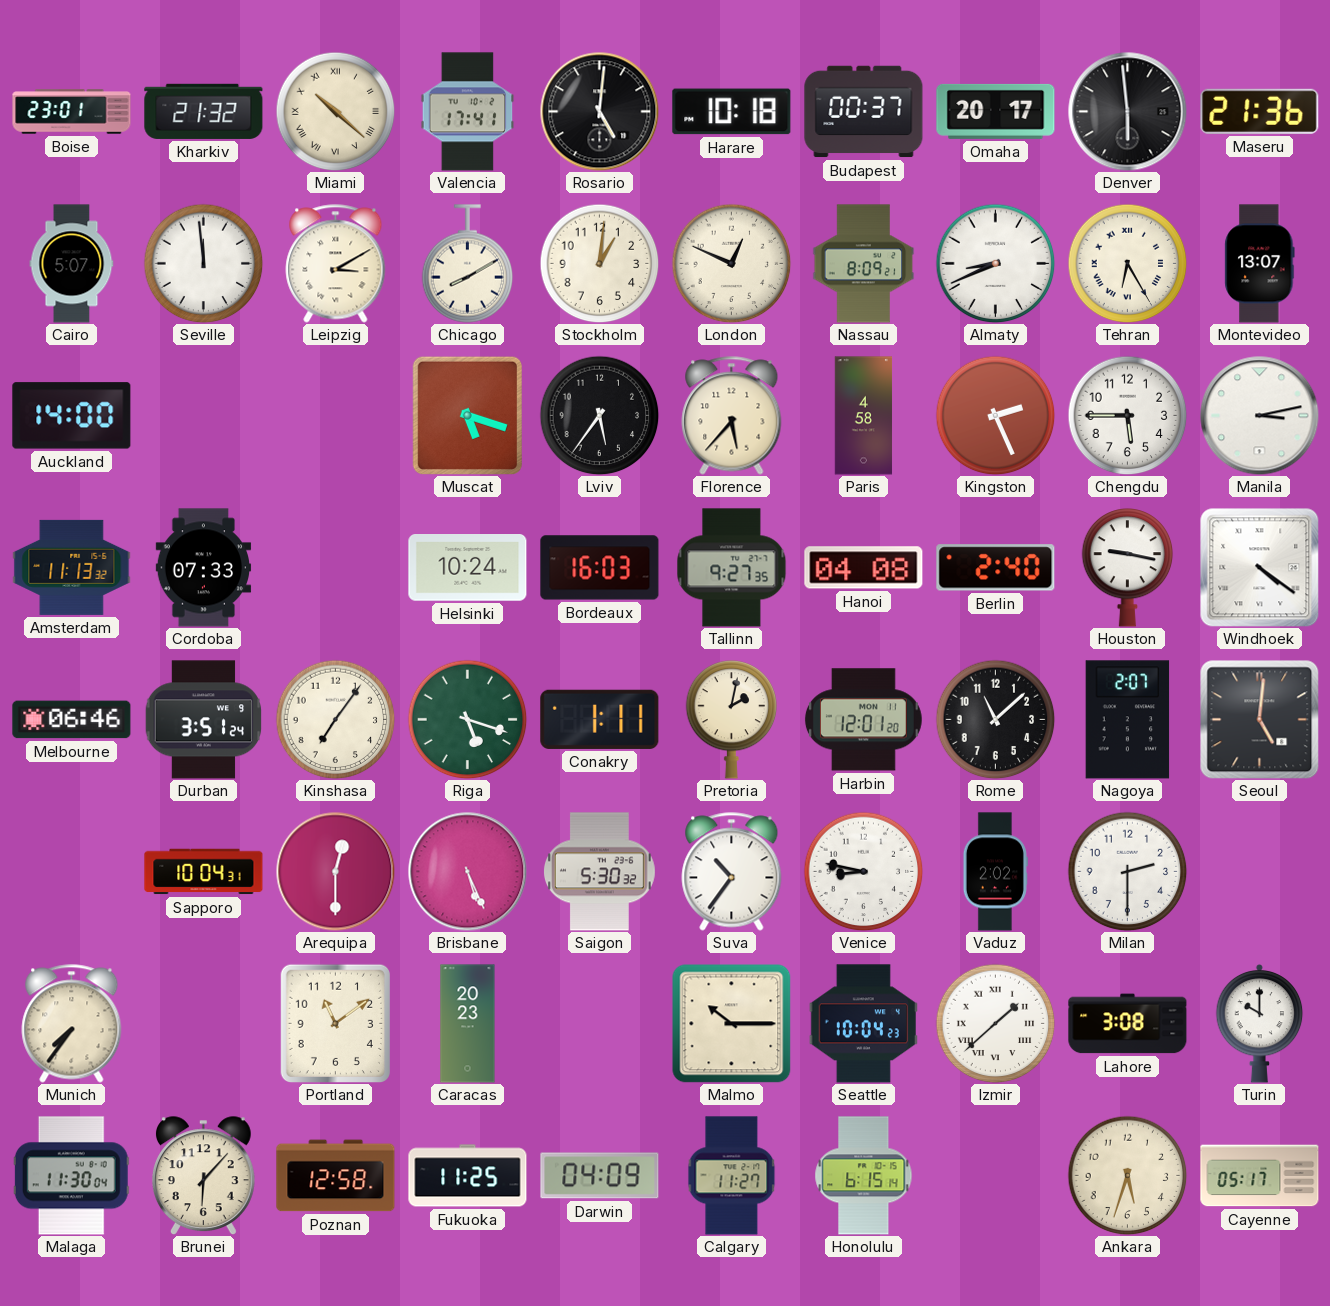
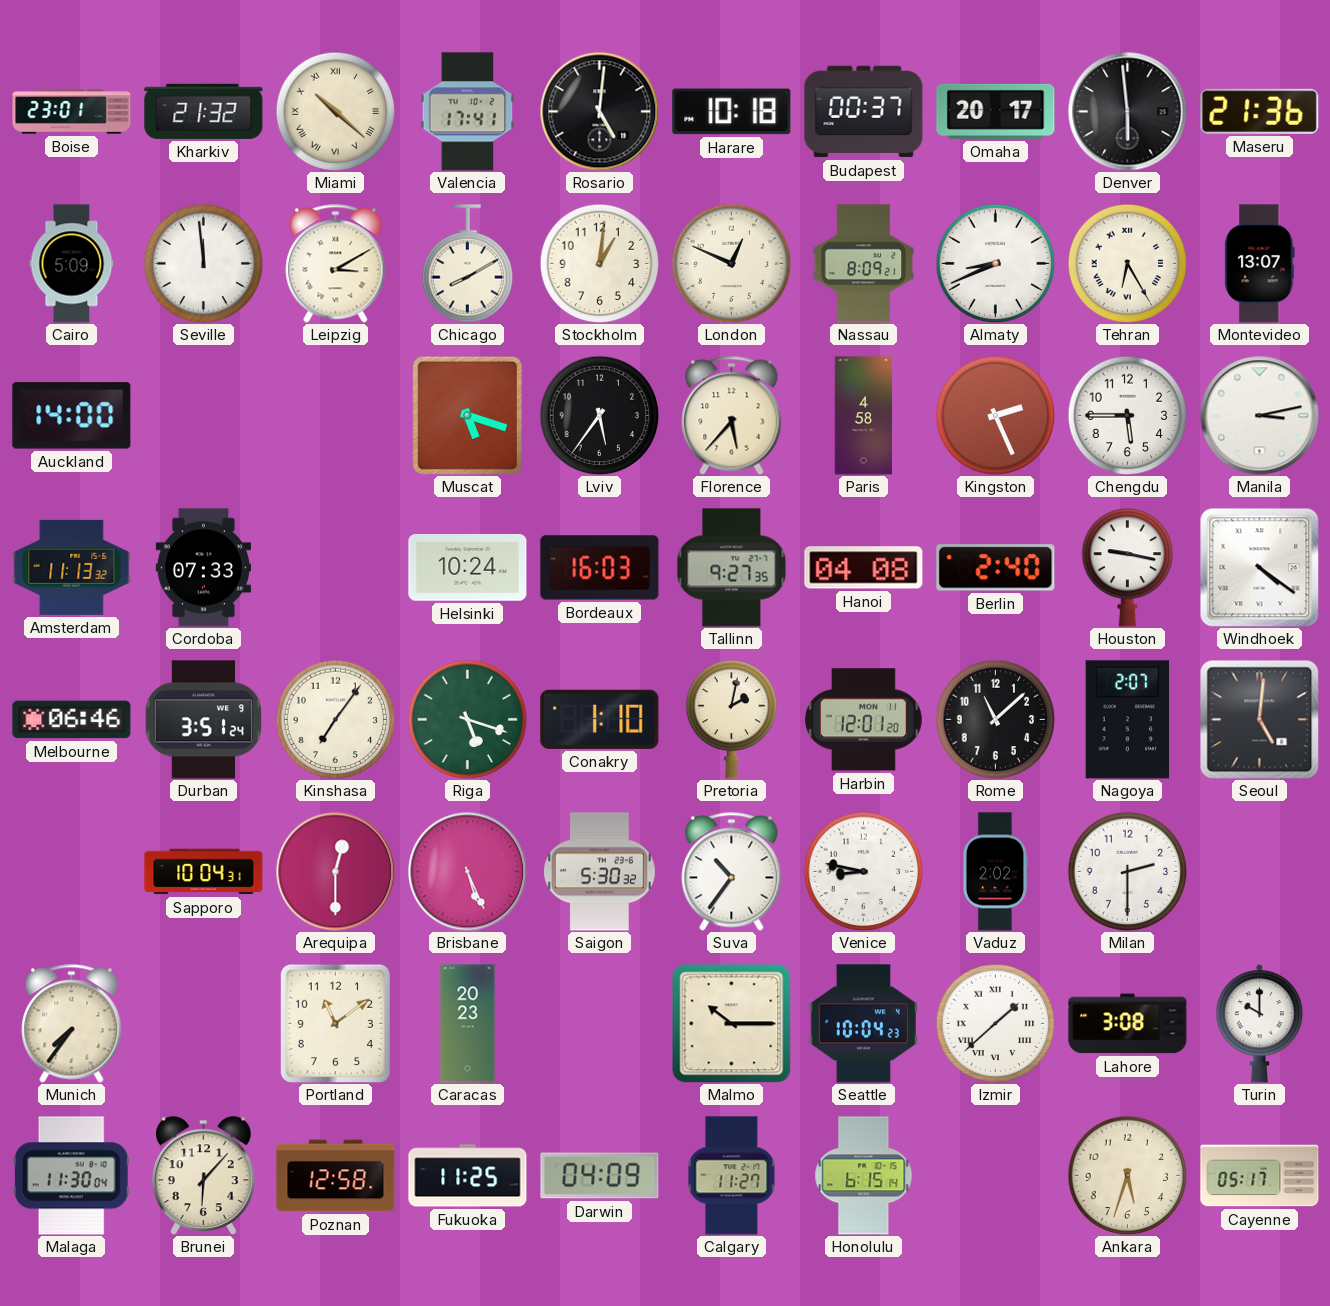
Cairo: 5:07 -> 5:09 (72, 264)
Conakry: 1:11 -> 1:10 (600, 719)
